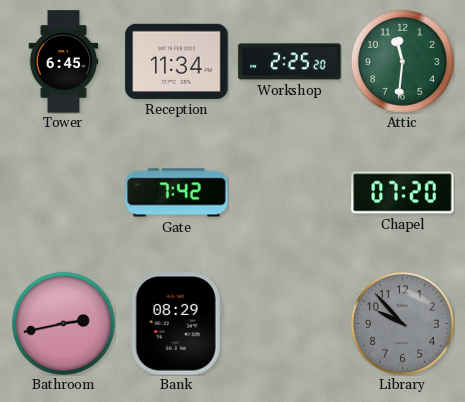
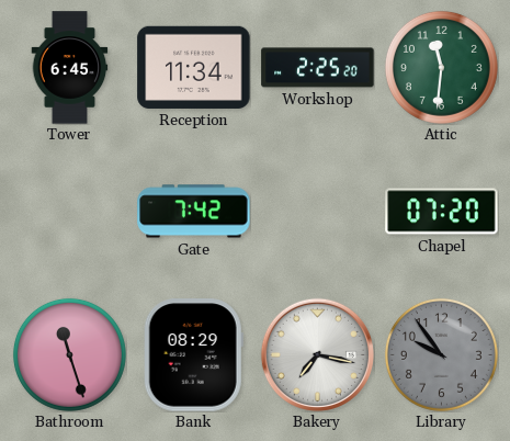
Bathroom: 2:43 -> 11:27 (69, 354)
Bakery: none -> 7:17 (317, 354)
Library: 9:53 -> 9:54 (441, 354)
